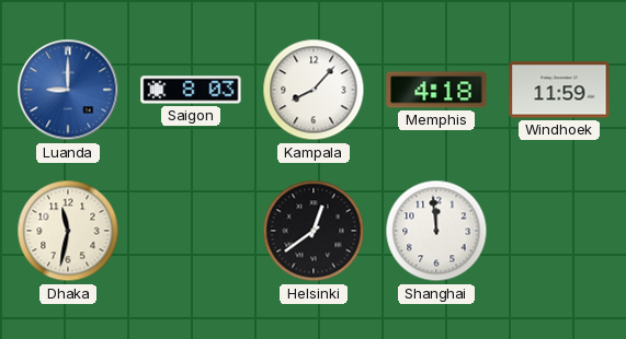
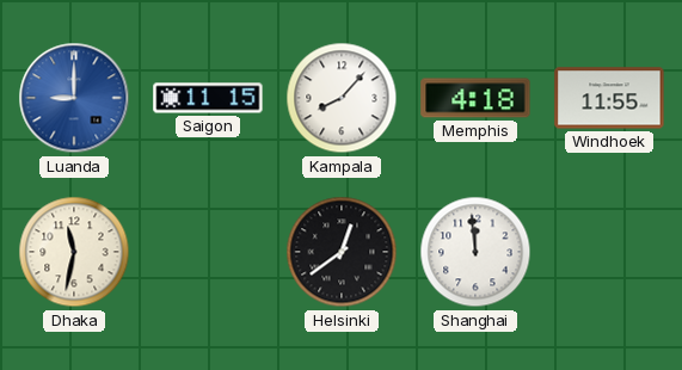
Saigon: 8:03 -> 11:15 (208, 98)
Windhoek: 11:59 -> 11:55 (609, 98)
